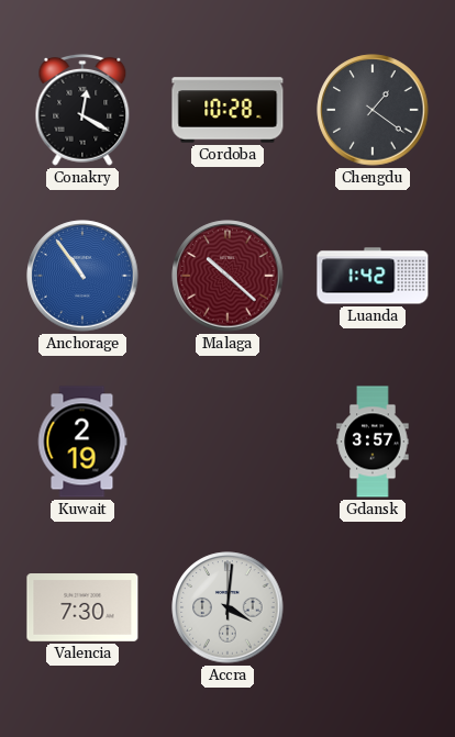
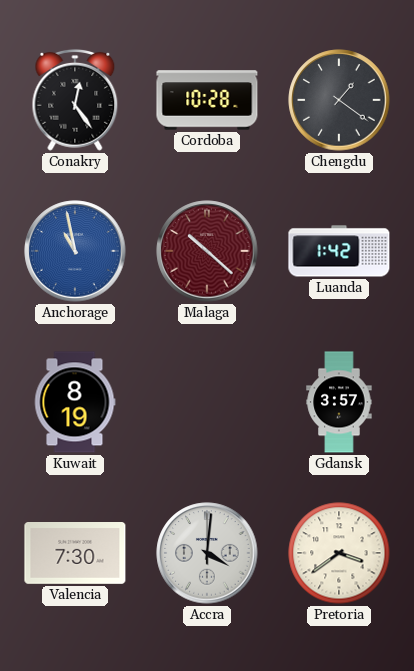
Conakry: 12:20 -> 12:24 (75, 100)
Anchorage: 10:54 -> 10:58 (75, 251)
Kuwait: 2:19 -> 8:19 (75, 402)
Pretoria: none -> 3:39 (339, 553)
